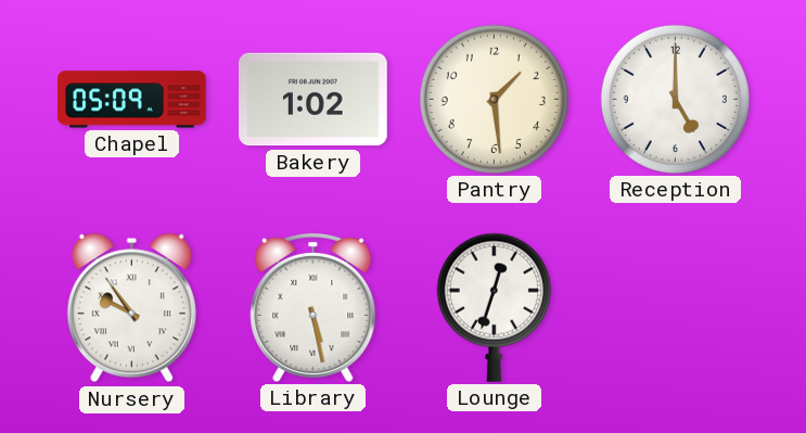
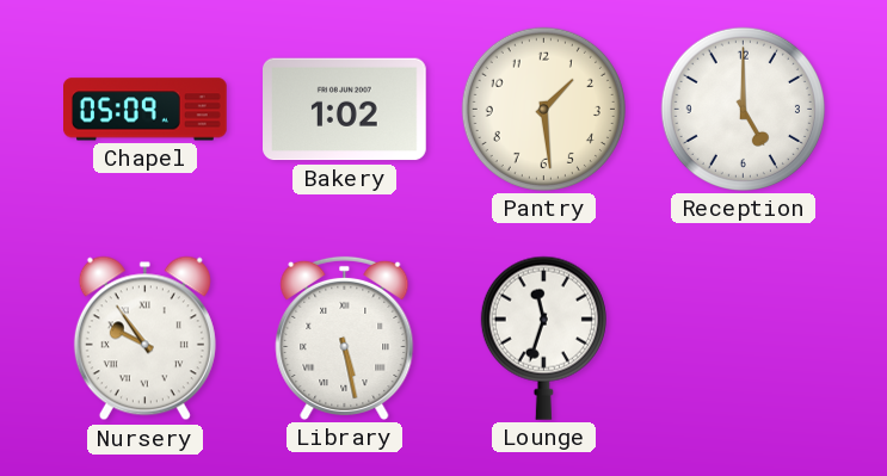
Lounge: 12:33 -> 11:33 (543, 338)
